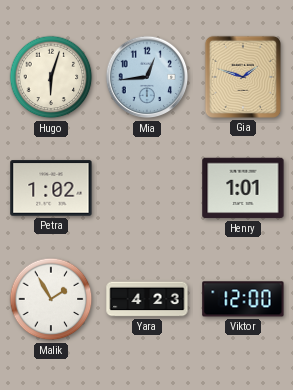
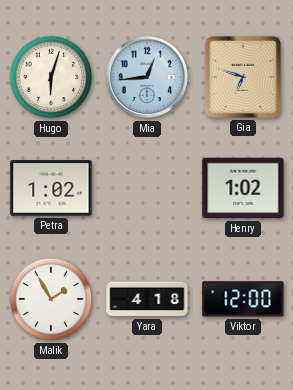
Gia: 1:48 -> 6:48 (243, 77)
Henry: 1:01 -> 1:02 (243, 188)
Yara: 4:23 -> 4:18 (147, 299)
